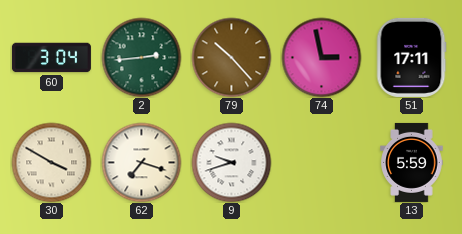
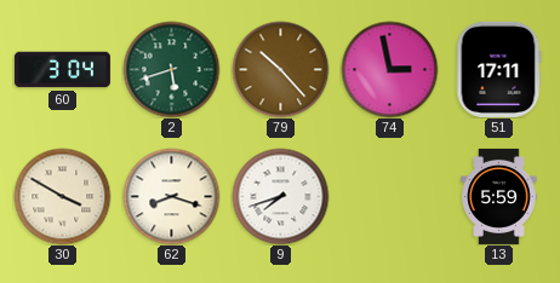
2: 2:44 -> 5:42 (171, 69)
62: 7:18 -> 8:18 (171, 196)
9: 9:42 -> 7:42 (280, 196)
